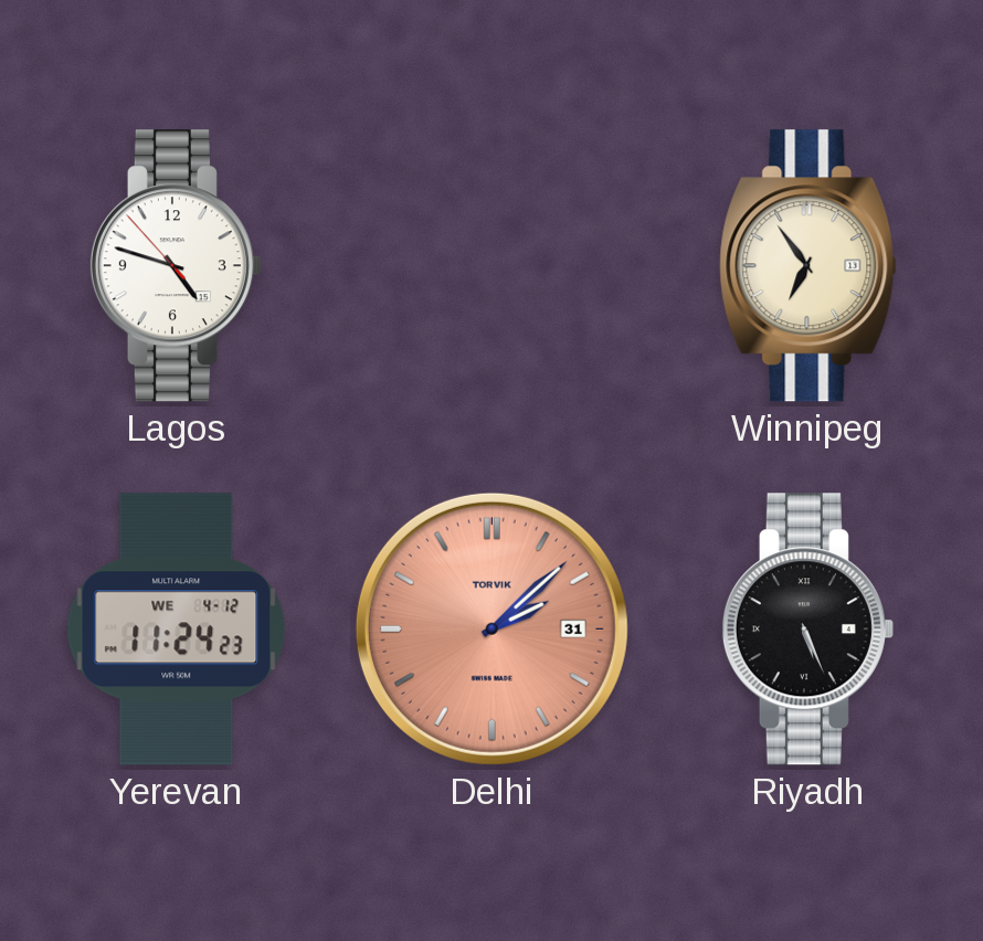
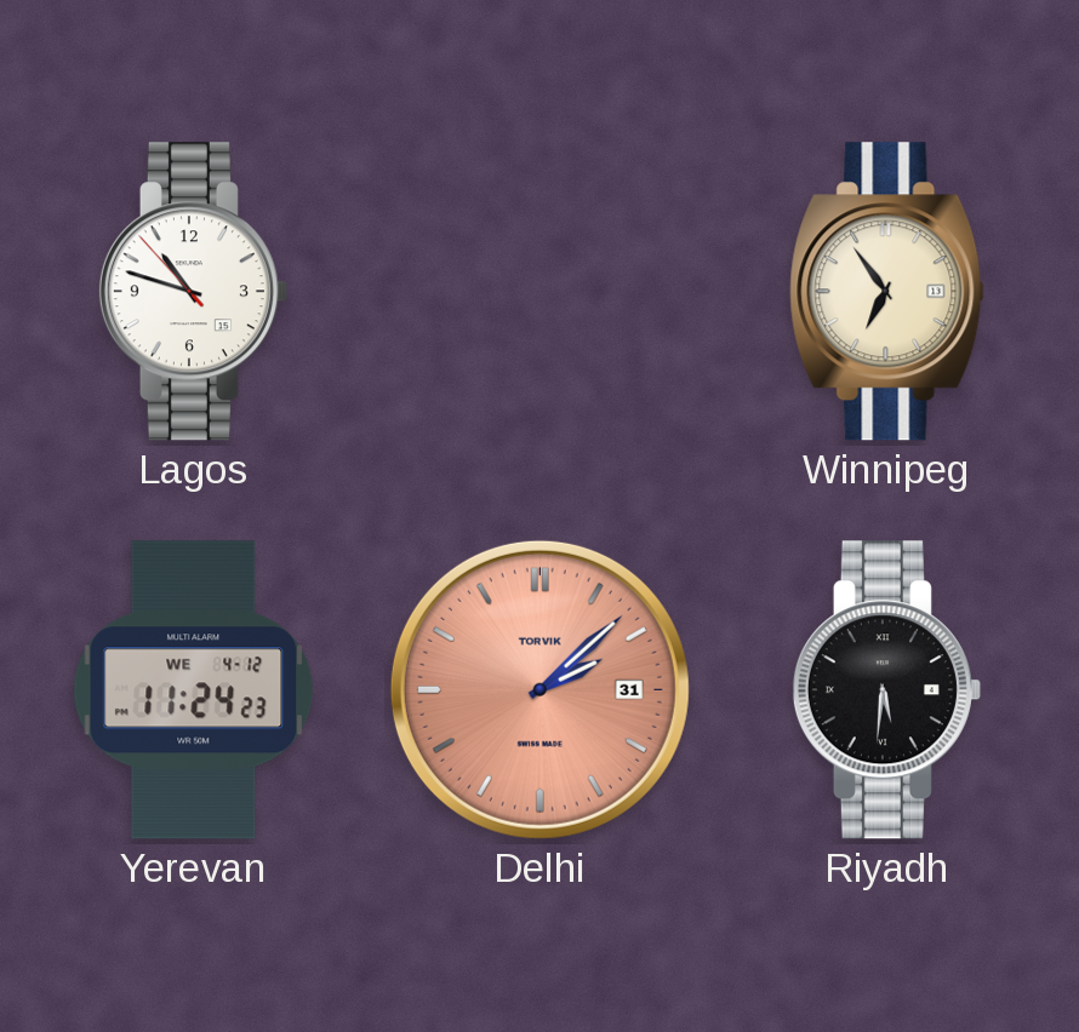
Lagos: 4:47 -> 10:47 (193, 292)
Riyadh: 5:26 -> 5:31 (886, 690)
